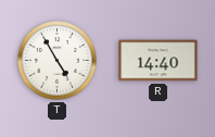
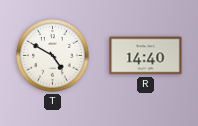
T: 4:55 -> 4:50 (53, 56)
